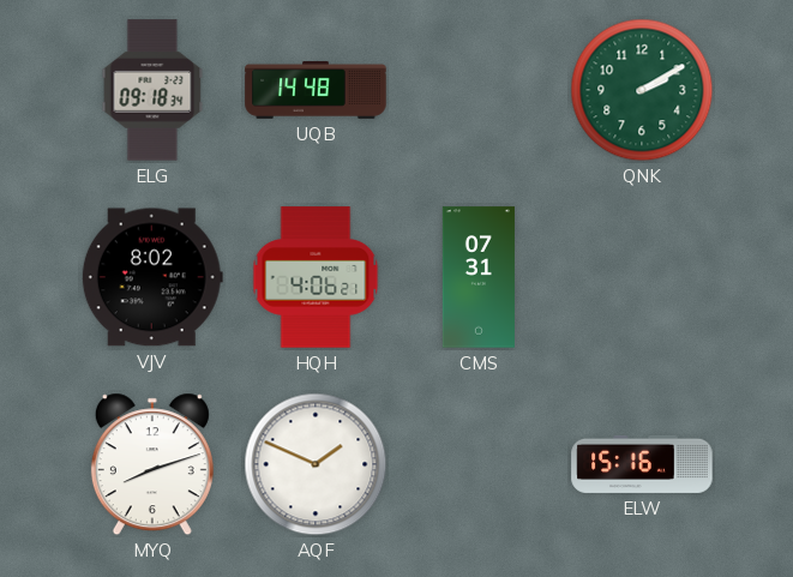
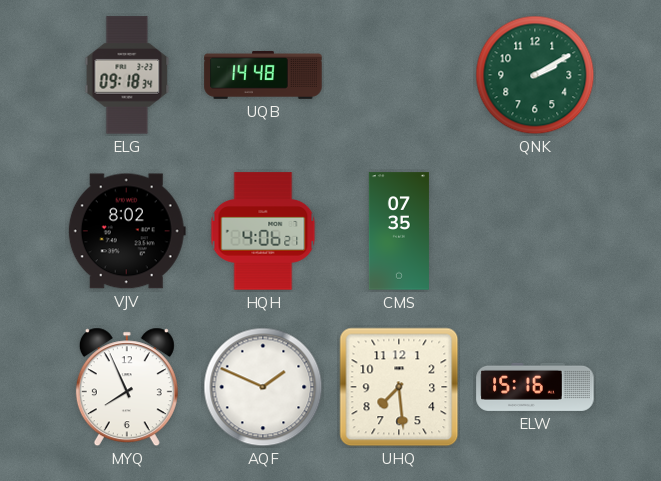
CMS: 07:31 -> 07:35 (399, 231)
MYQ: 8:12 -> 7:56 (127, 387)
UHQ: none -> 7:29 (399, 387)
